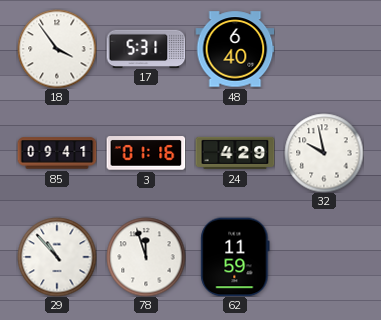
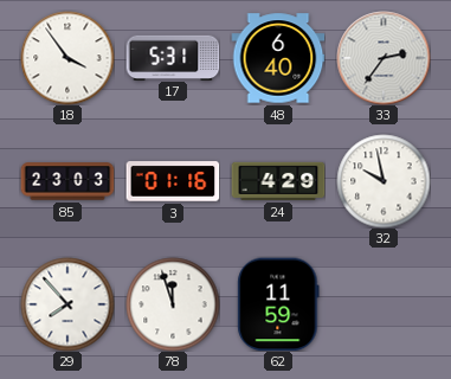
33: none -> 2:36 (384, 58)
85: 09:41 -> 23:03 (67, 181)
29: 10:53 -> 7:53 (67, 304)
